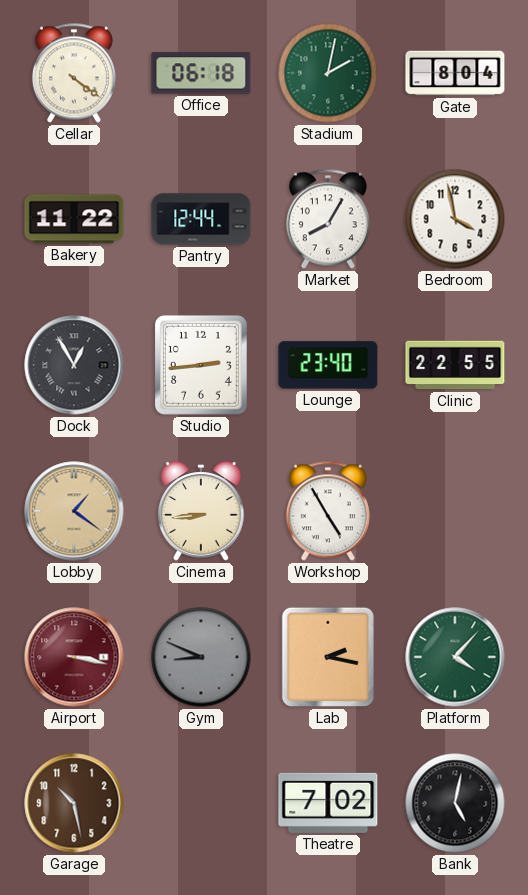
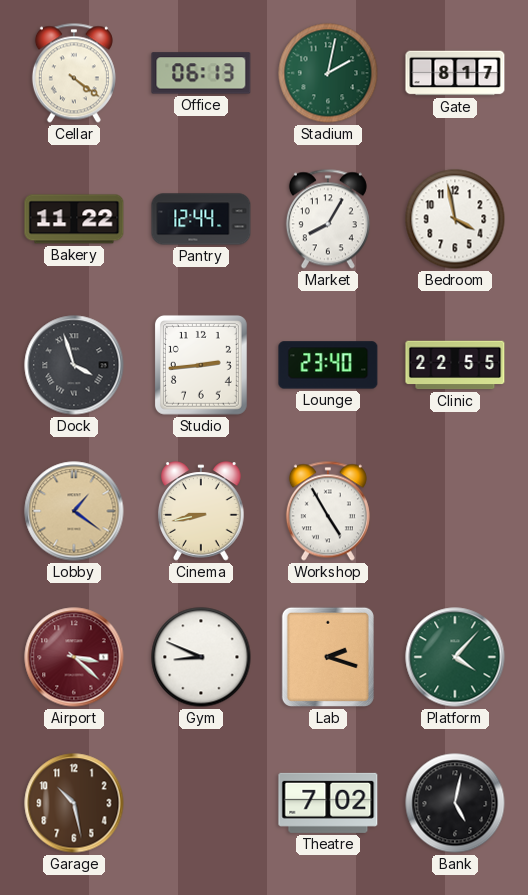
Office: 06:18 -> 06:13 (201, 73)
Gate: 8:04 -> 8:17 (455, 73)
Dock: 12:55 -> 3:57 (74, 365)
Cinema: 8:44 -> 8:43 (202, 511)
Airport: 3:17 -> 3:22 (74, 657)
Gym dial: grey -> white (201, 657)
Lab: 2:17 -> 2:18 (328, 657)
